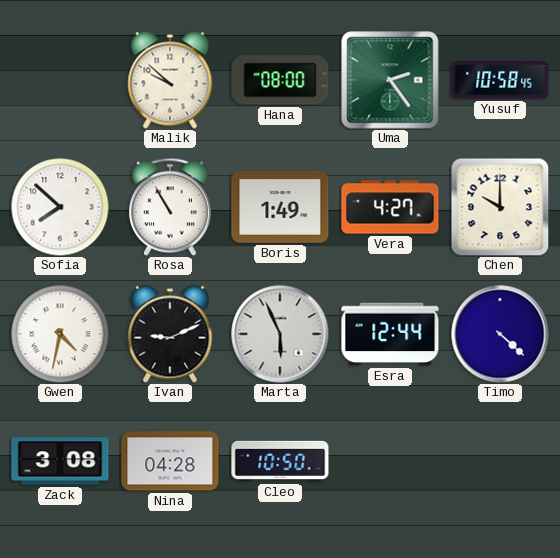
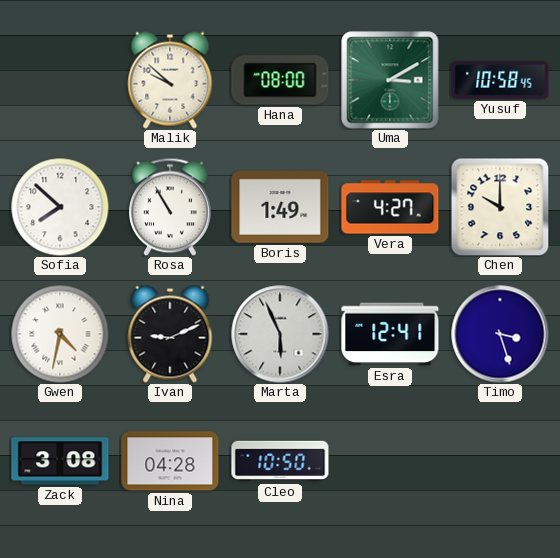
Uma: 2:24 -> 3:10 (390, 80)
Esra: 12:44 -> 12:41 (390, 334)
Timo: 4:22 -> 3:27 (500, 334)
